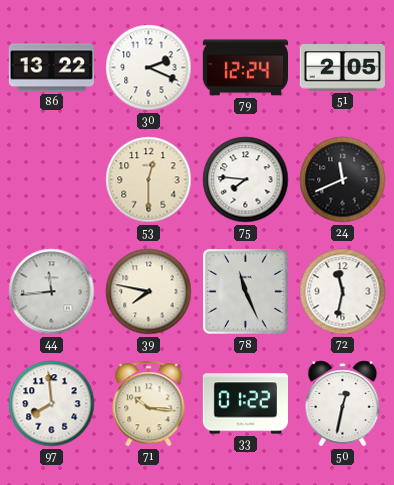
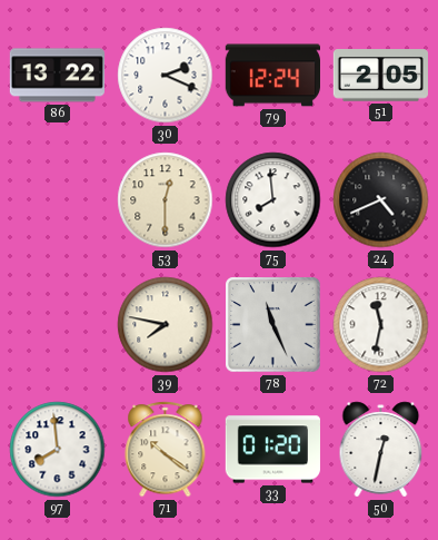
75: 7:46 -> 7:59 (273, 200)
24: 11:41 -> 4:41 (381, 200)
44: 11:44 -> none (52, 292)
71: 10:16 -> 10:21 (166, 450)
33: 01:22 -> 01:20 (272, 450)
